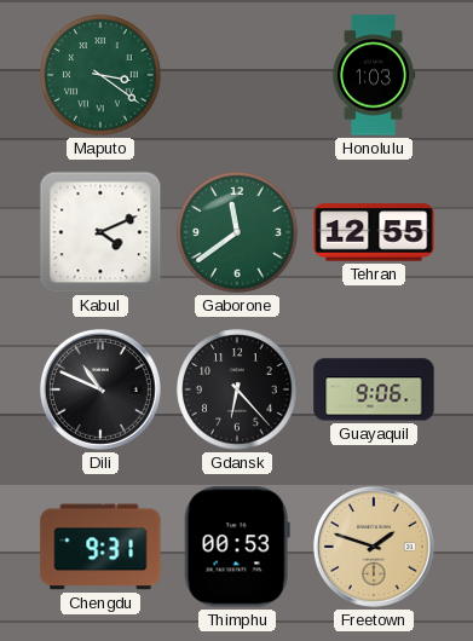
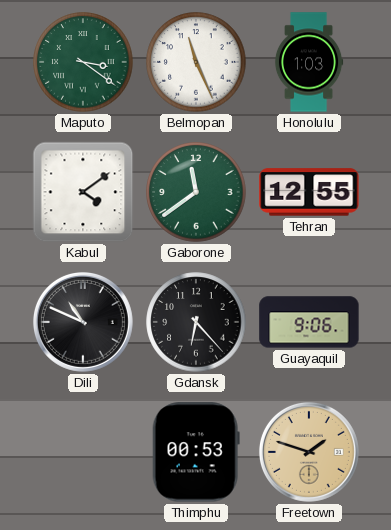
Belmopan: none -> 11:26 (196, 62)
Kabul: 4:11 -> 4:09 (83, 192)
Chengdu: 9:31 -> none (100, 547)
